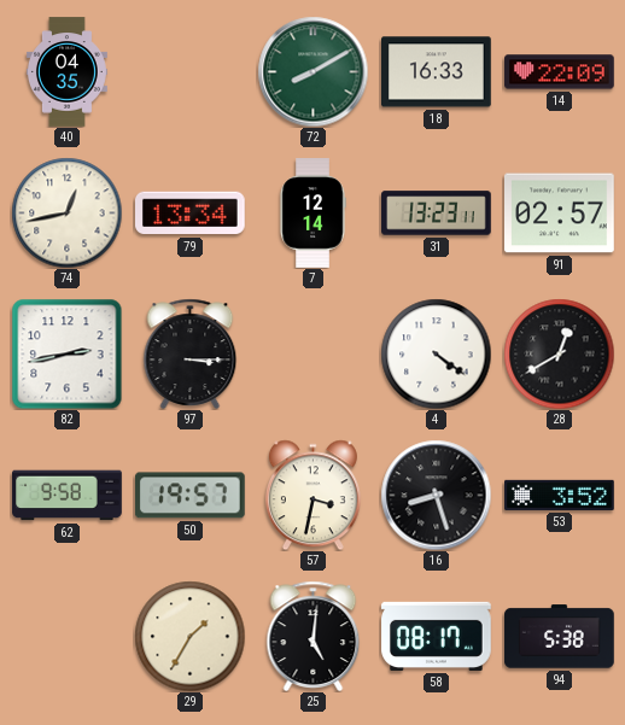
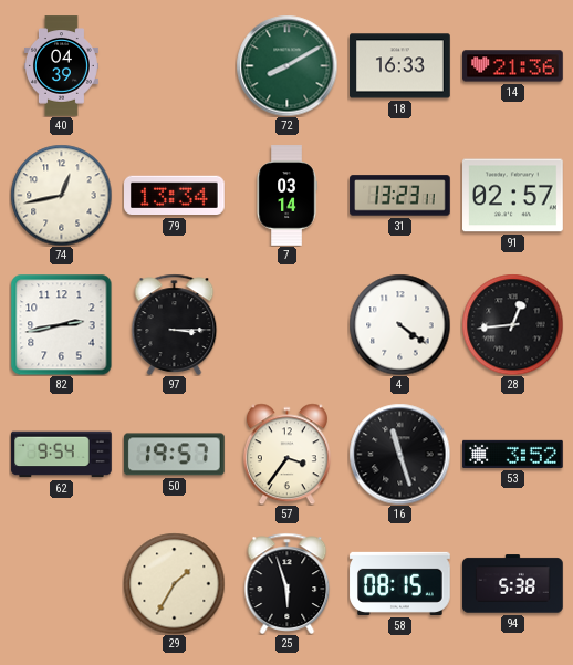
40: 04:35 -> 04:39 (61, 66)
14: 22:09 -> 21:36 (513, 66)
7: 12:14 -> 03:14 (286, 196)
28: 12:40 -> 12:44 (512, 324)
62: 9:58 -> 9:54 (62, 455)
57: 3:32 -> 3:36 (286, 454)
16: 8:27 -> 11:27 (399, 454)
25: 5:01 -> 5:57 (288, 583)
58: 08:17 -> 08:15 (400, 583)
